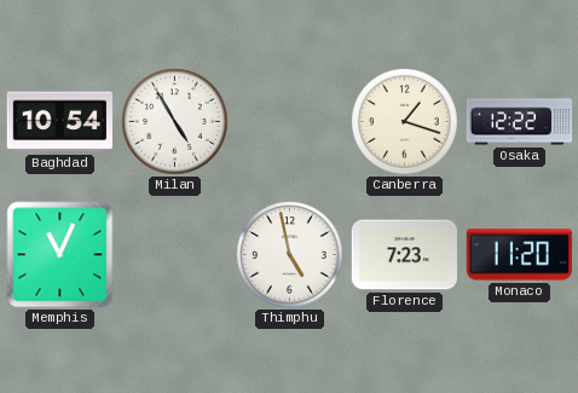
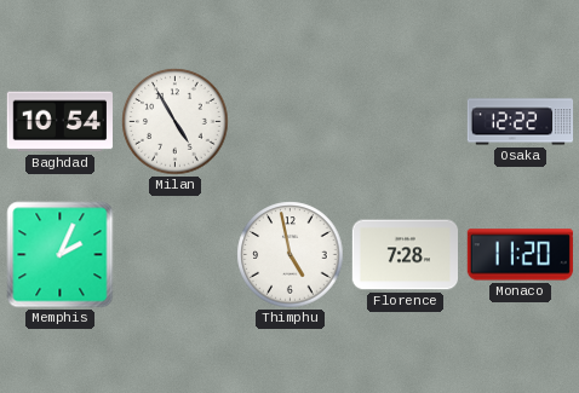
Canberra: 1:18 -> none (405, 122)
Memphis: 11:04 -> 2:04 (61, 255)
Florence: 7:23 -> 7:28 (406, 255)
